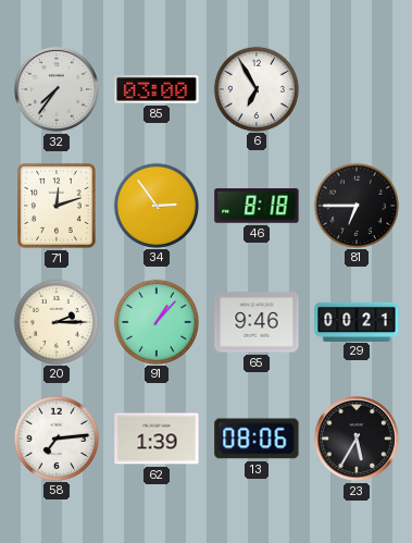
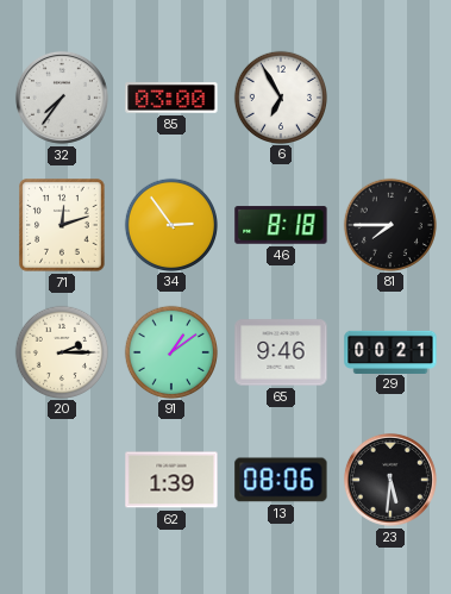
81: 6:45 -> 7:45 (389, 224)
91: 1:07 -> 1:09 (170, 351)
58: 7:14 -> none (55, 437)
23: 5:35 -> 5:31 (390, 480)
